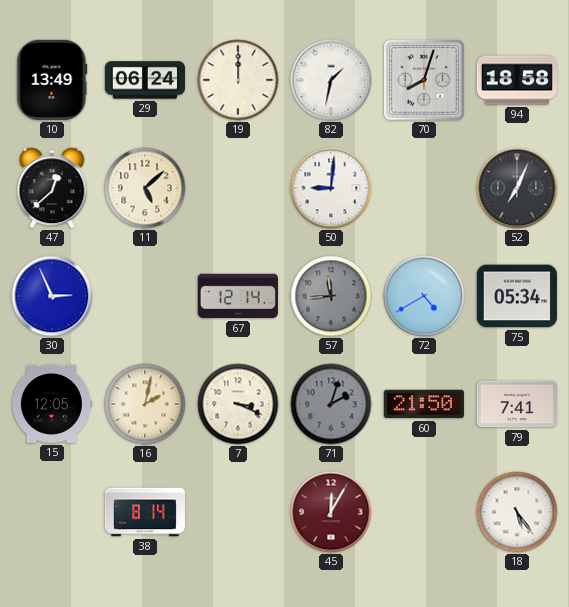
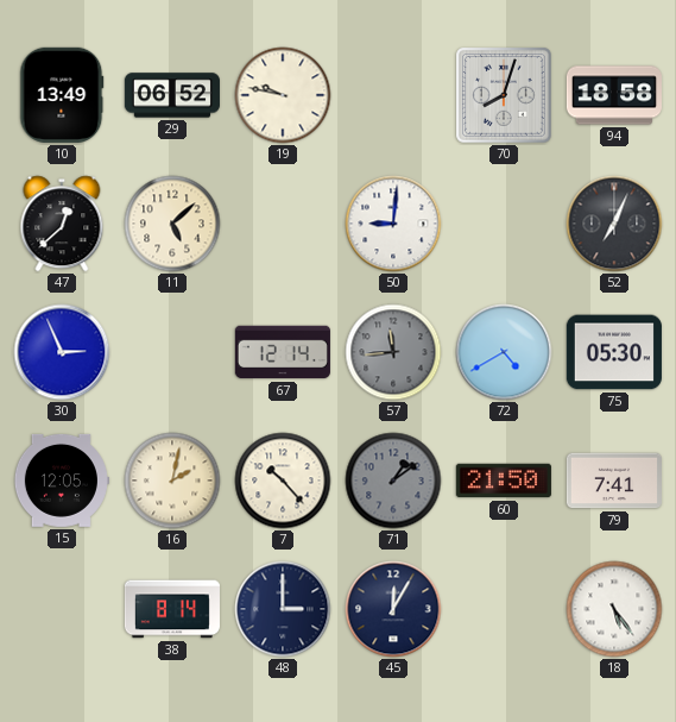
29: 06:24 -> 06:52 (172, 95)
19: 12:00 -> 9:47 (283, 95)
82: 1:32 -> none (331, 80)
75: 05:34 -> 05:30 (614, 352)
7: 3:19 -> 10:23 (283, 481)
71: 2:03 -> 1:09 (393, 481)
48: none -> 3:00 (283, 609)
45 dial: burgundy -> navy (393, 609)
